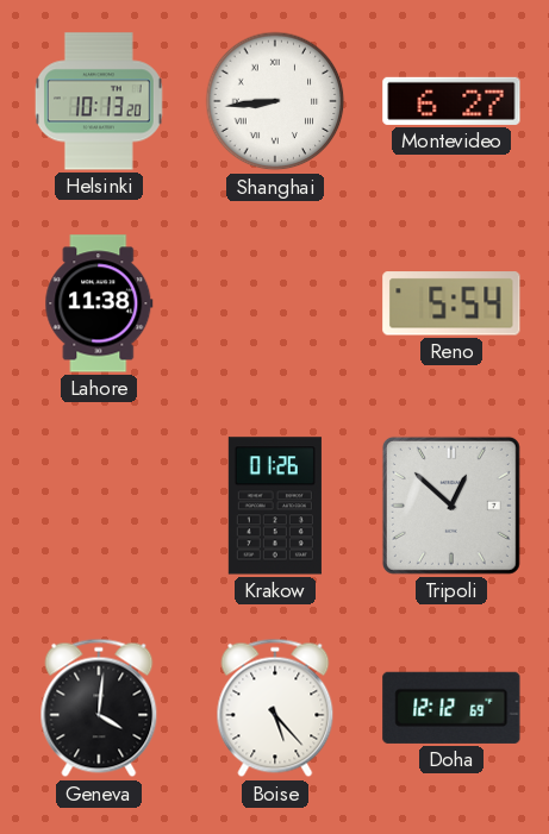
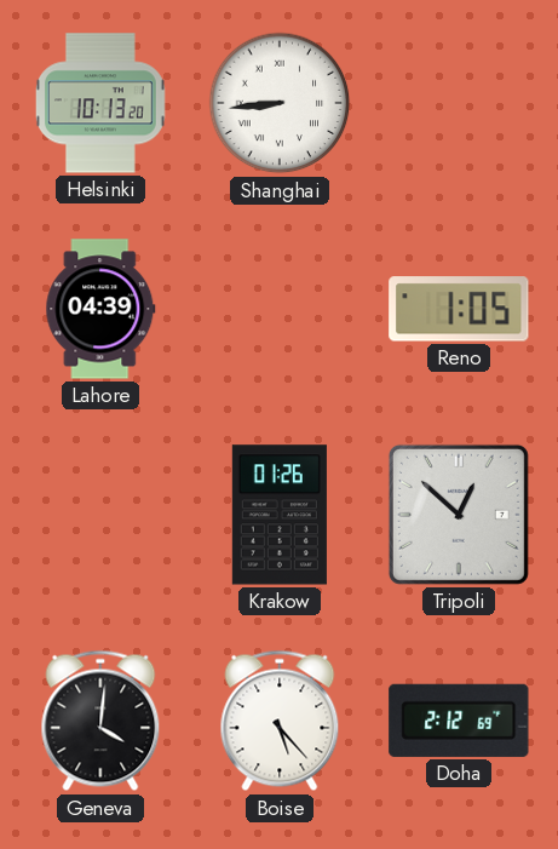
Montevideo: 6:27 -> none (451, 101)
Lahore: 11:38 -> 04:39 (100, 309)
Reno: 5:54 -> 1:05 (459, 309)
Doha: 12:12 -> 2:12 (459, 721)
